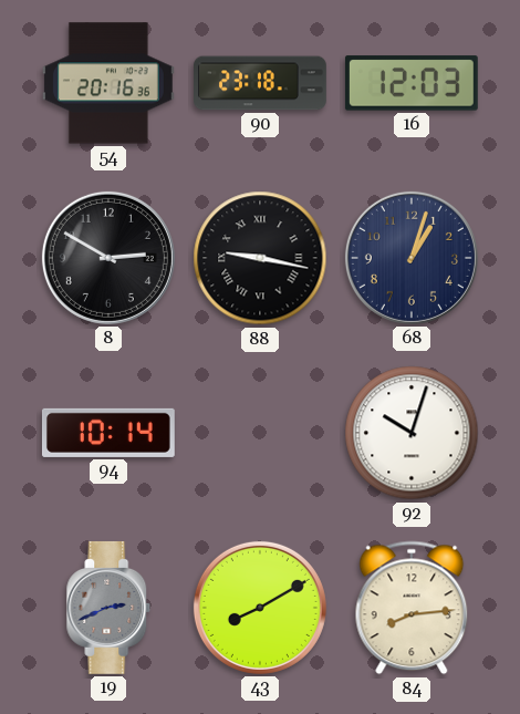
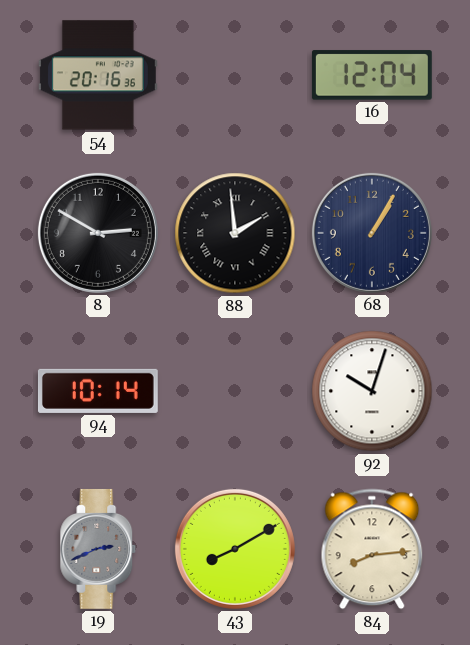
90: 23:18 -> none (261, 83)
16: 12:03 -> 12:04 (372, 75)
88: 9:17 -> 1:59 (235, 233)
68: 1:03 -> 1:05 (372, 233)
